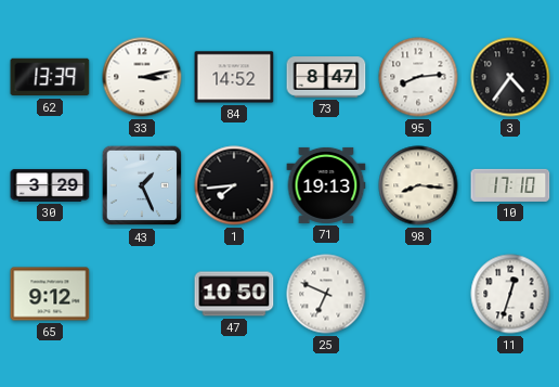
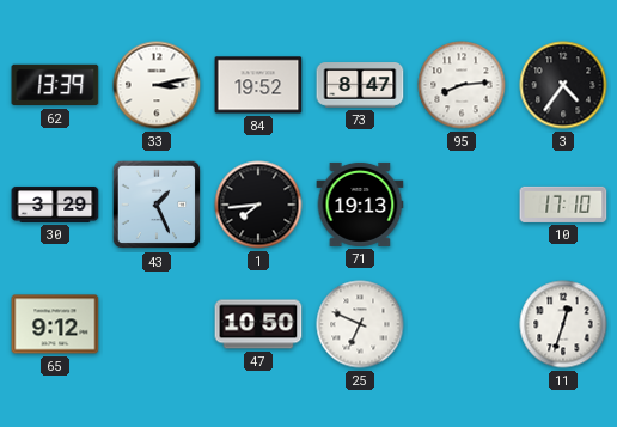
84: 14:52 -> 19:52 (258, 85)
98: 8:16 -> none (418, 185)
